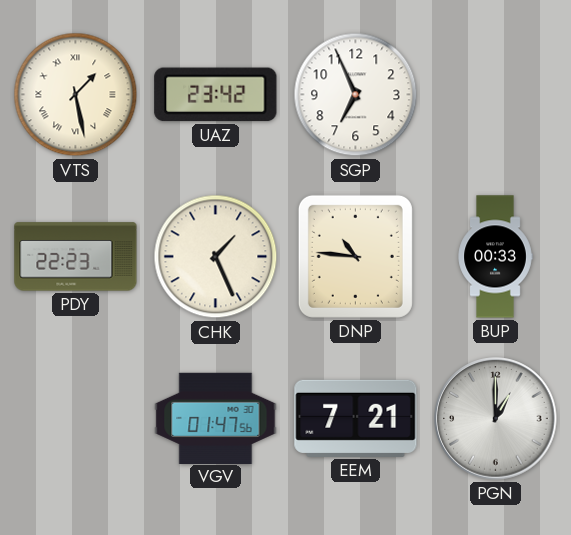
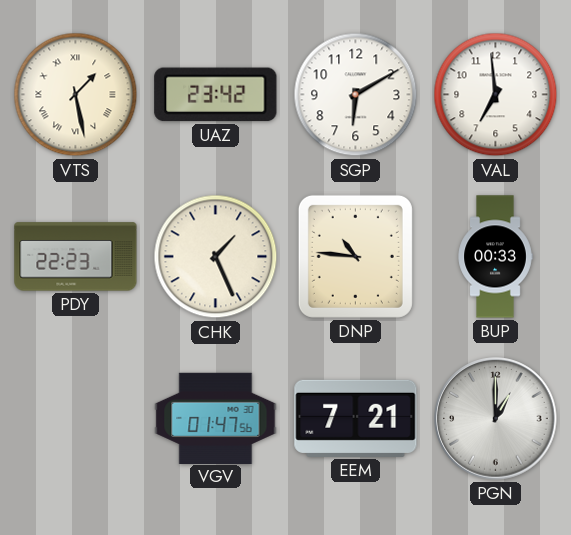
SGP: 6:56 -> 6:10 (356, 95)
VAL: none -> 6:59 (496, 95)
